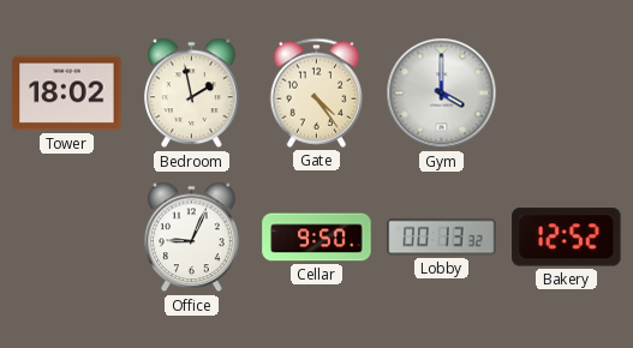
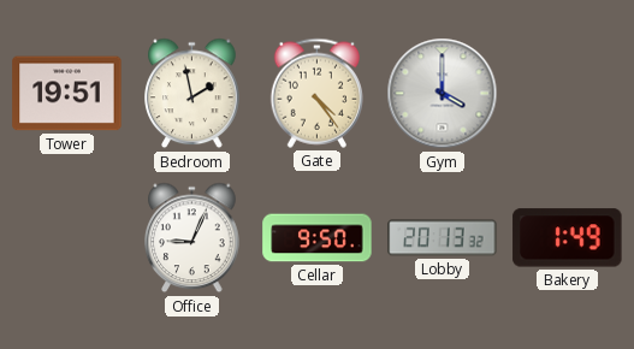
Tower: 18:02 -> 19:51 (67, 94)
Lobby: 00:13 -> 20:13 (443, 238)
Bakery: 12:52 -> 1:49 (568, 238)
